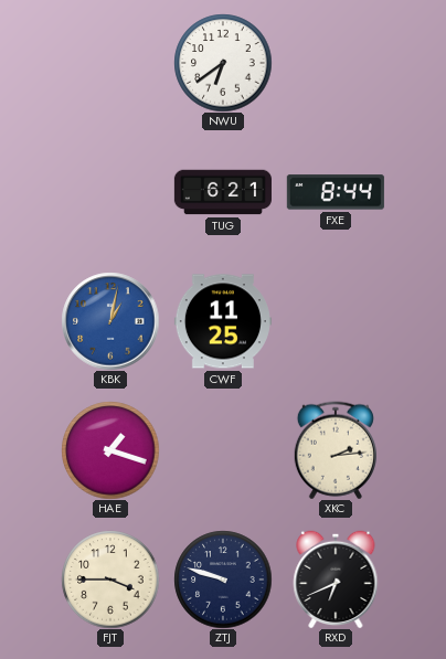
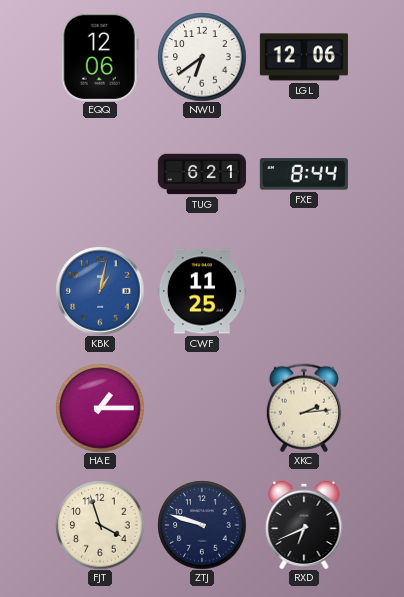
EQQ: none -> 12:06 (100, 57)
LGL: none -> 12:06 (304, 57)
HAE: 1:18 -> 1:15 (100, 408)
FJT: 3:45 -> 3:57 (100, 525)
